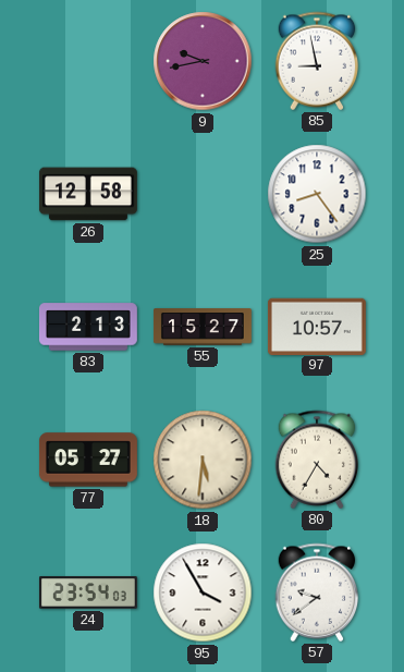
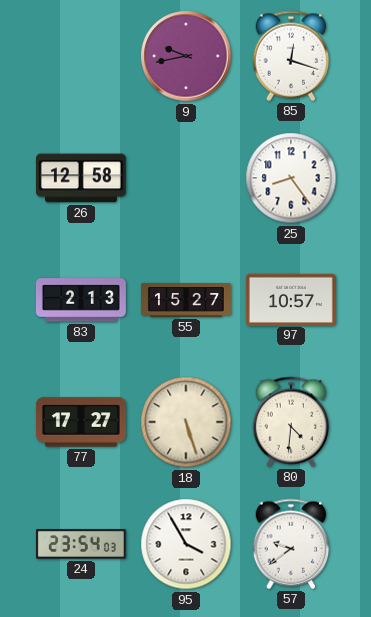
85: 8:58 -> 12:18 (291, 56)
77: 05:27 -> 17:27 (81, 422)
18: 5:31 -> 5:27 (186, 422)
80: 4:35 -> 4:31 (291, 422)
